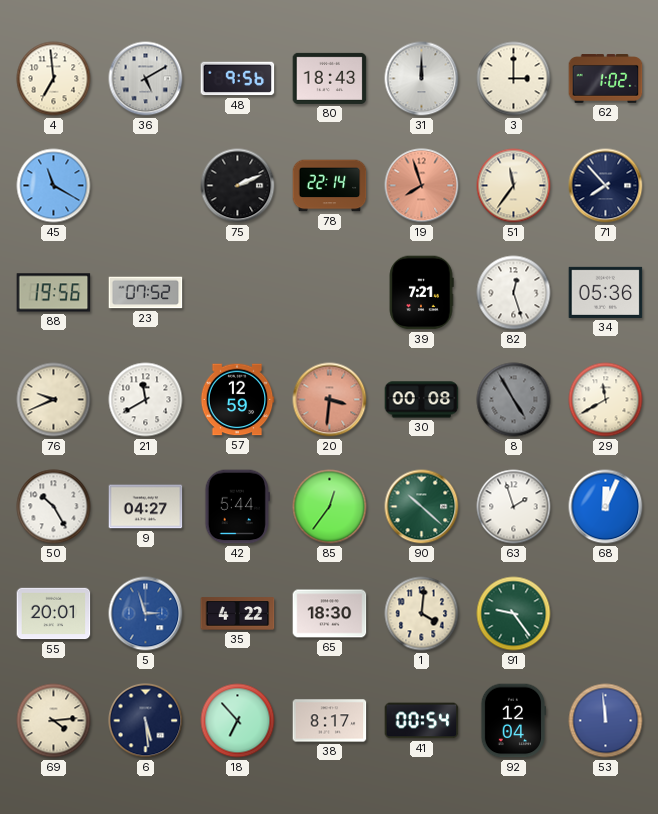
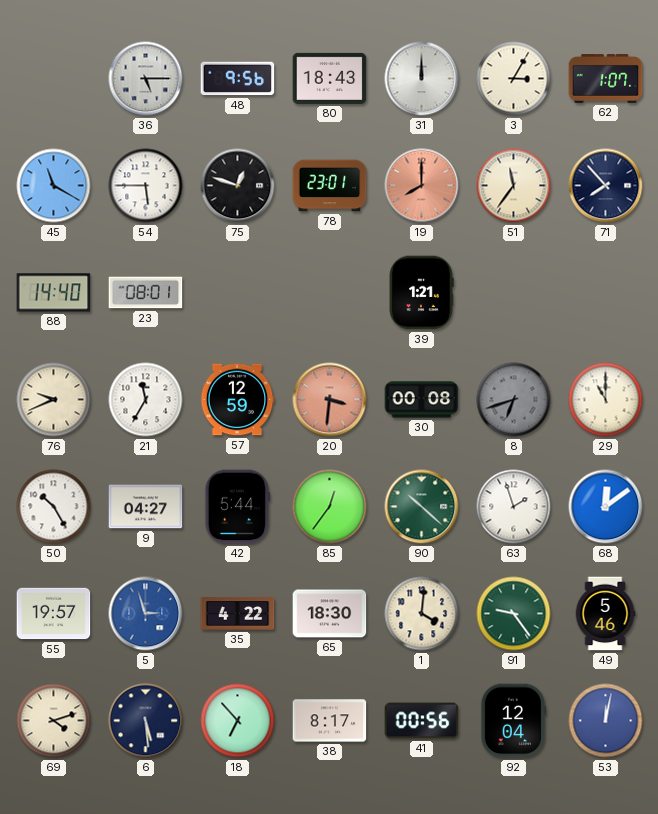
4: 6:59 -> none (54, 79)
36: 5:10 -> 5:15 (146, 79)
3: 3:00 -> 3:05 (514, 79)
62: 1:02 -> 1:07 (606, 79)
54: none -> 5:45 (146, 186)
75: 2:11 -> 12:48 (238, 186)
78: 22:14 -> 23:01 (330, 186)
19: 7:57 -> 8:00 (422, 186)
88: 19:56 -> 14:40 (54, 293)
23: 07:52 -> 08:01 (146, 293)
39: 7:21 -> 1:21 (421, 293)
82: 12:27 -> none (514, 293)
34: 05:36 -> none (606, 292)
21: 11:40 -> 11:35 (146, 400)
8: 4:55 -> 6:42 (514, 400)
29: 11:40 -> 11:00 (606, 400)
68: 12:04 -> 12:09 (606, 507)
55: 20:01 -> 19:57 (54, 614)
49: none -> 5:46 (605, 614)
69: 4:14 -> 4:12 (54, 721)
41: 00:54 -> 00:56 (422, 721)
53: 11:59 -> 12:02 (606, 721)
